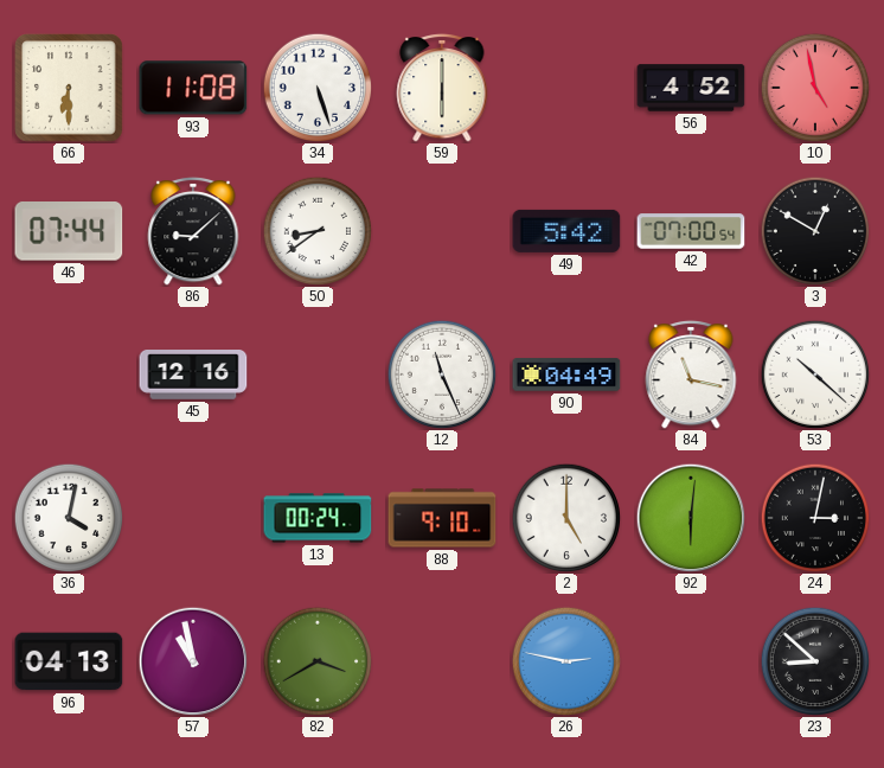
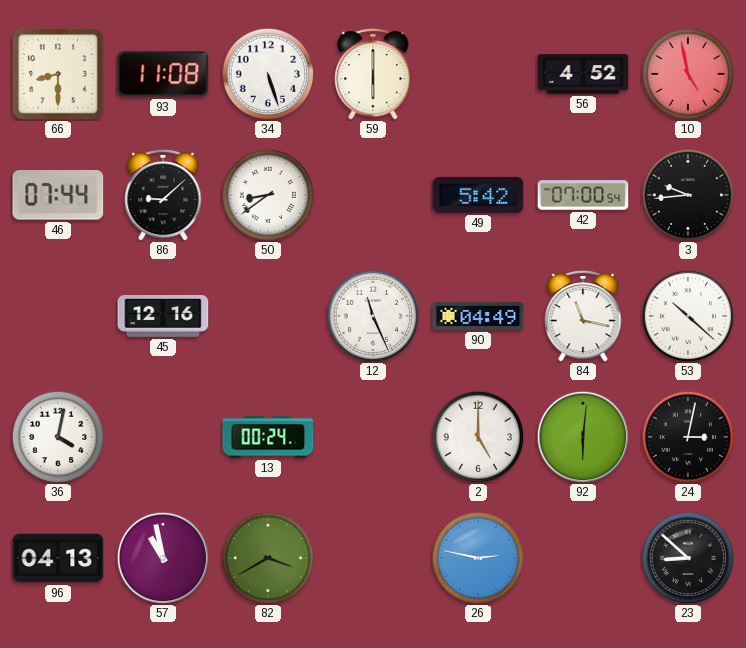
66: 6:30 -> 8:30 (58, 74)
3: 12:50 -> 9:44 (688, 195)
88: 9:10 -> none (442, 518)
